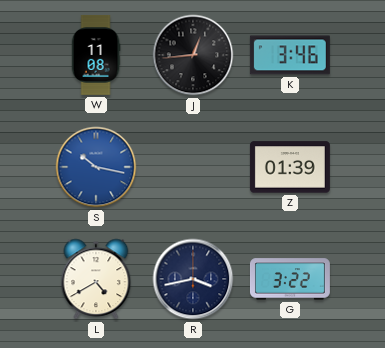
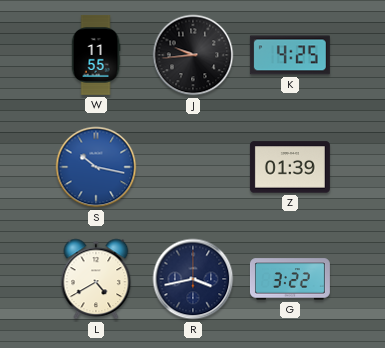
W: 11:08 -> 11:55 (96, 55)
J: 12:44 -> 9:44 (193, 55)
K: 3:46 -> 4:25 (290, 55)
